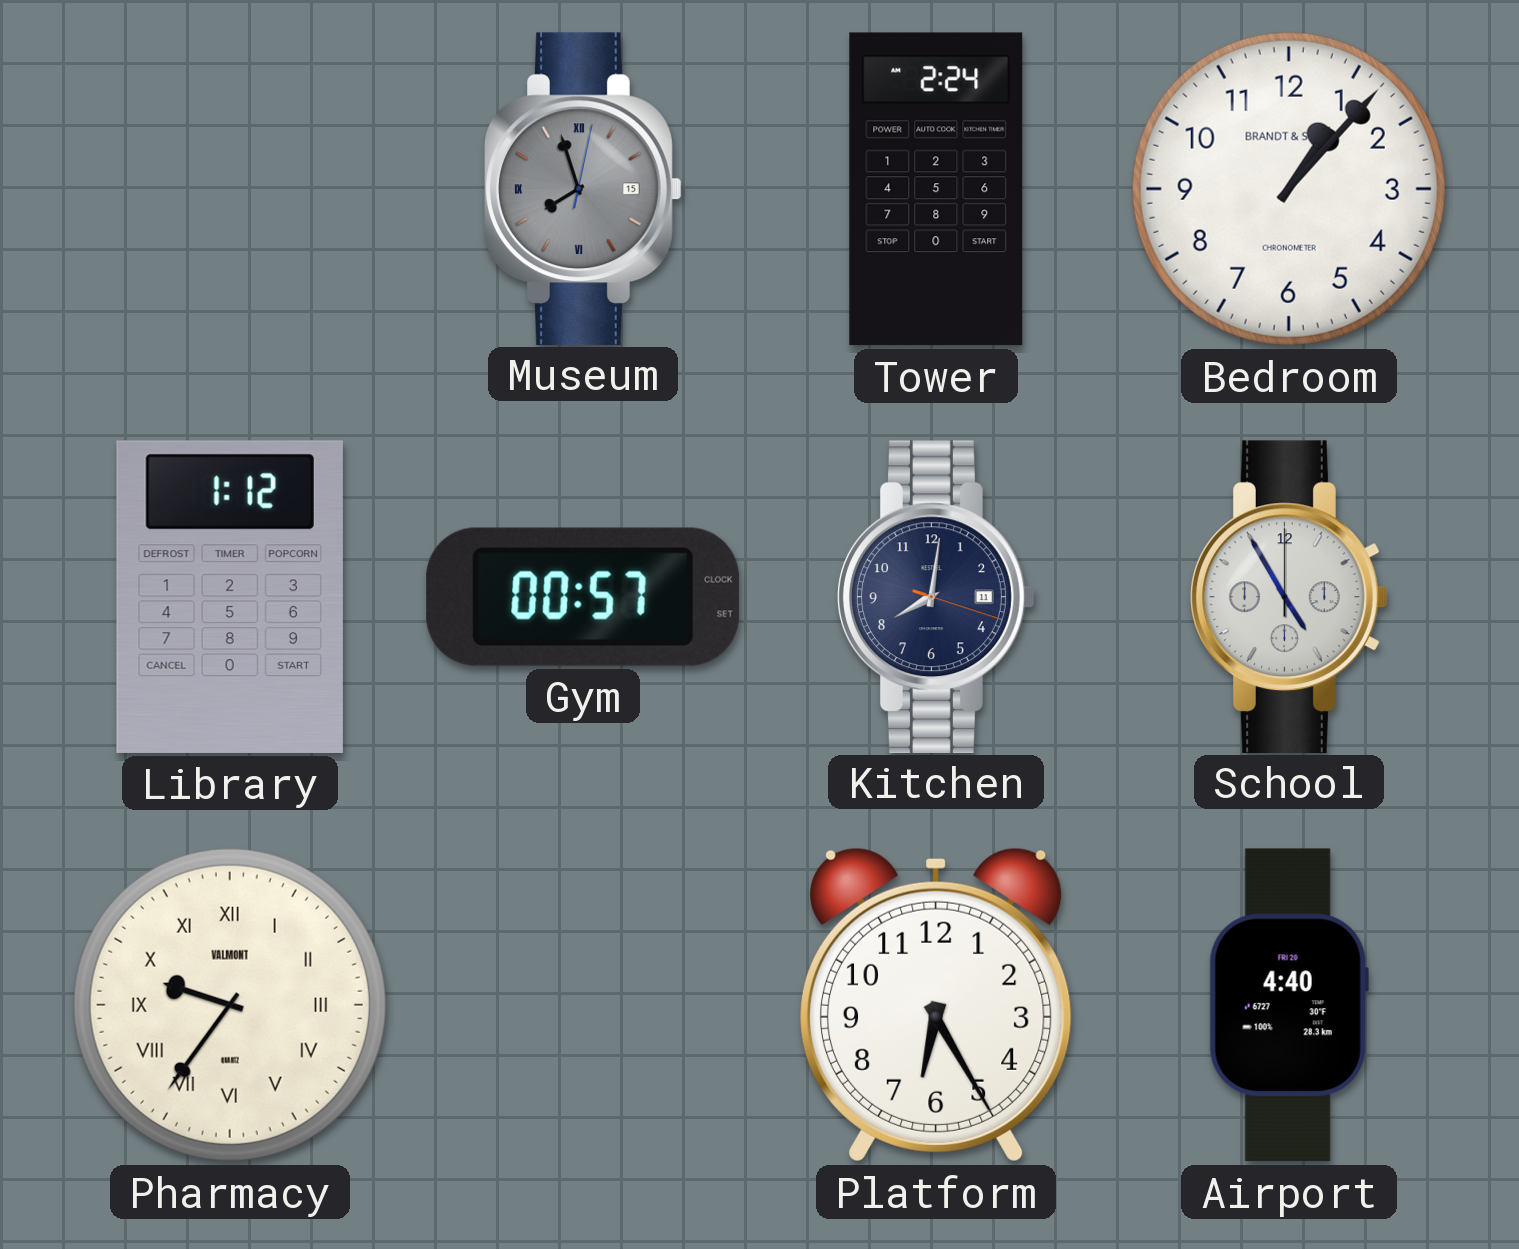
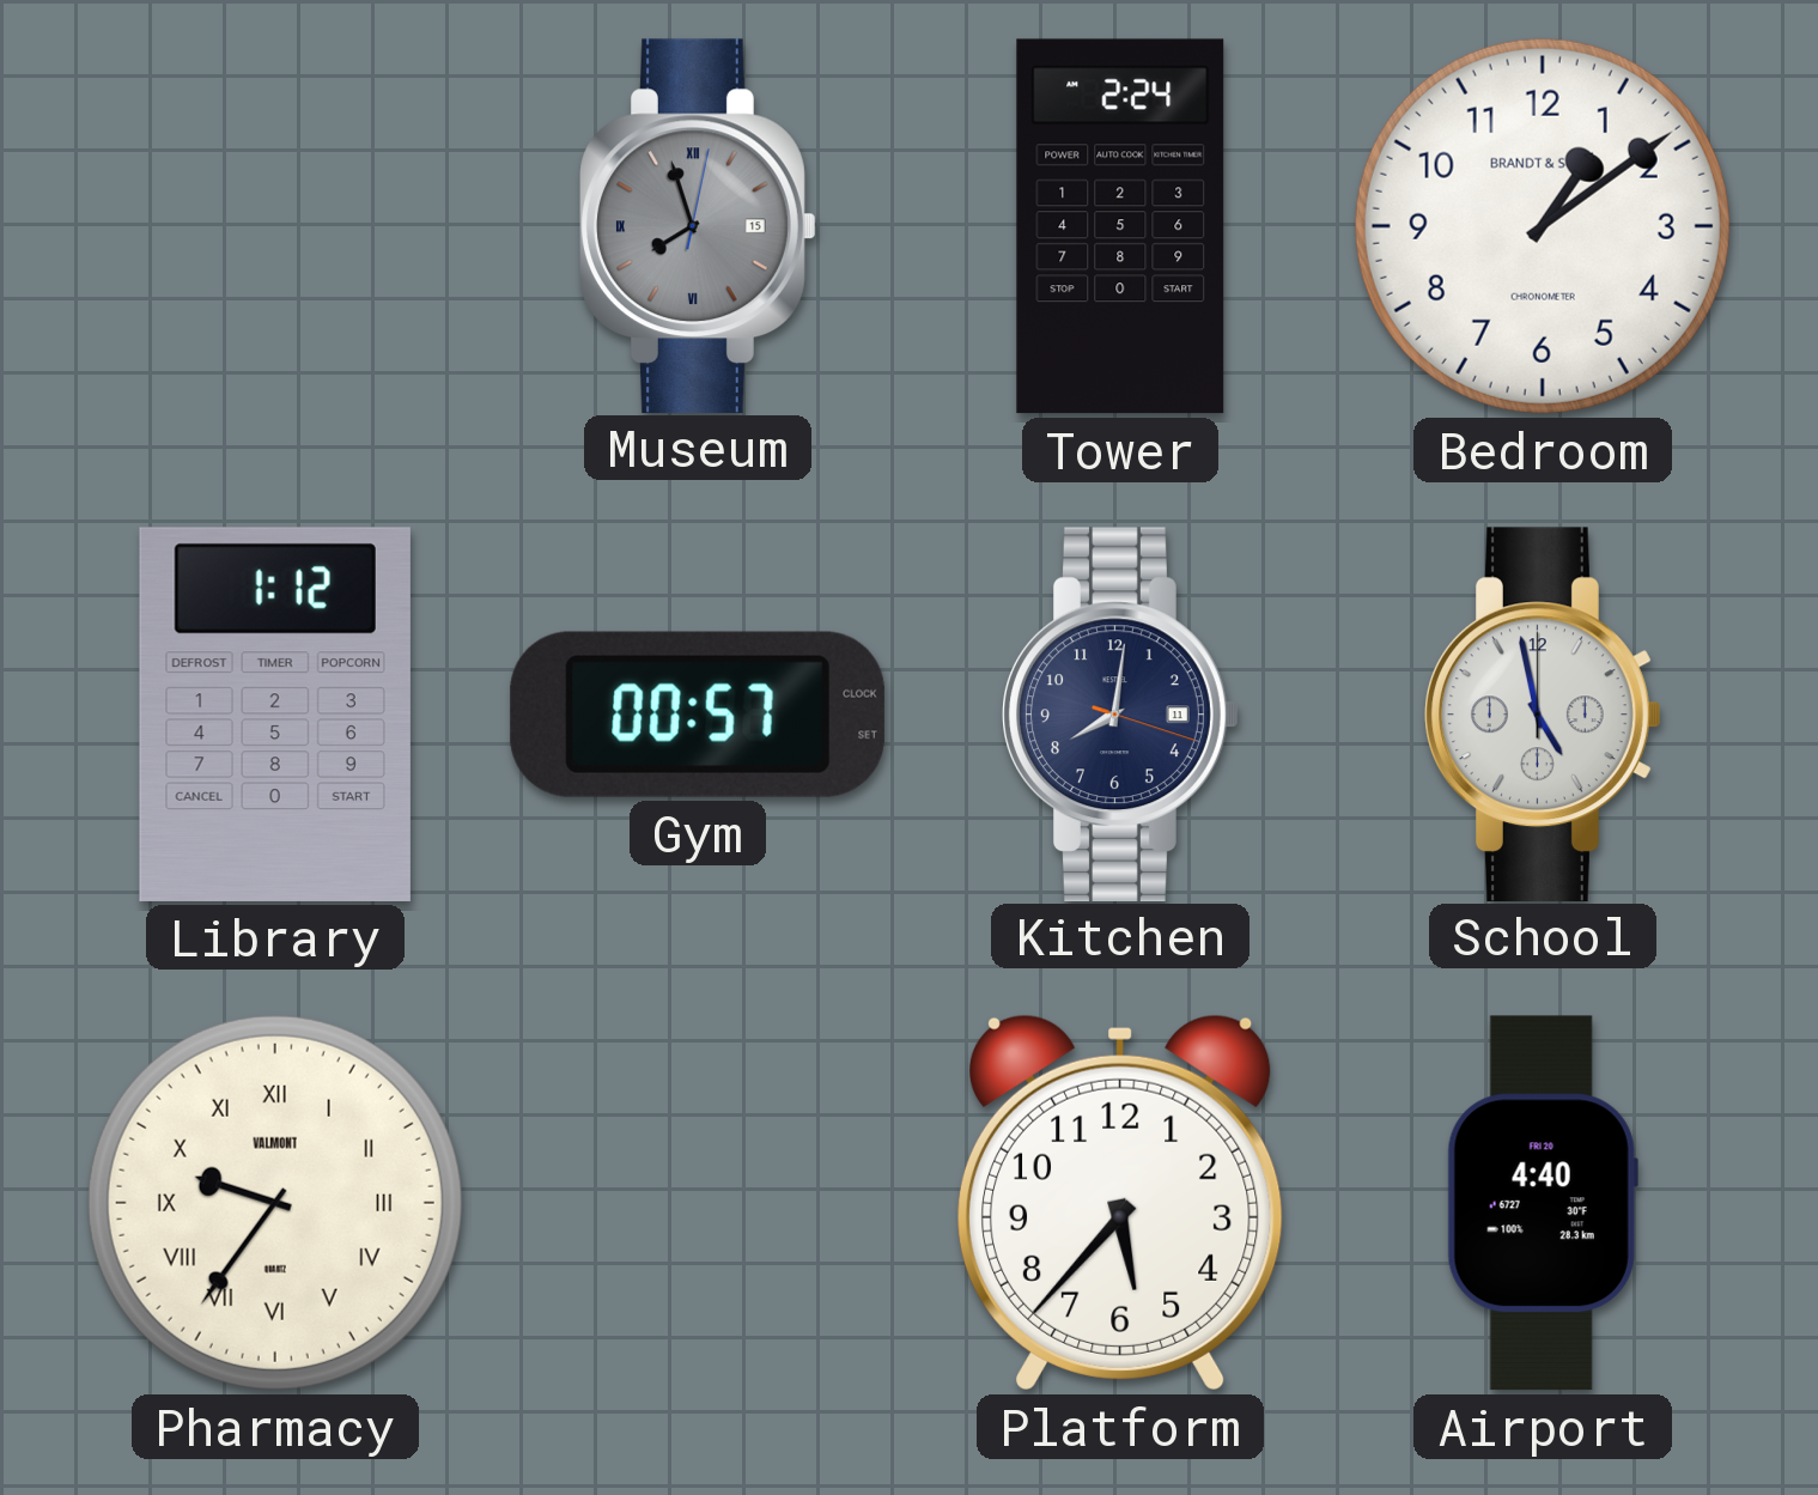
Bedroom: 1:07 -> 1:09 (1543, 226)
School: 4:55 -> 4:58 (1543, 713)
Platform: 6:25 -> 5:37 (1120, 1203)
